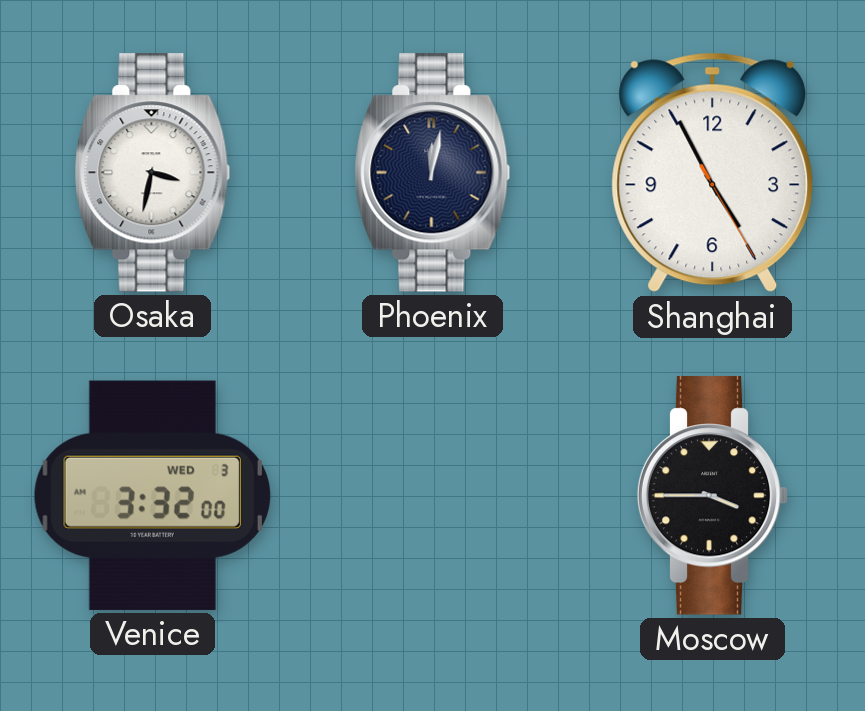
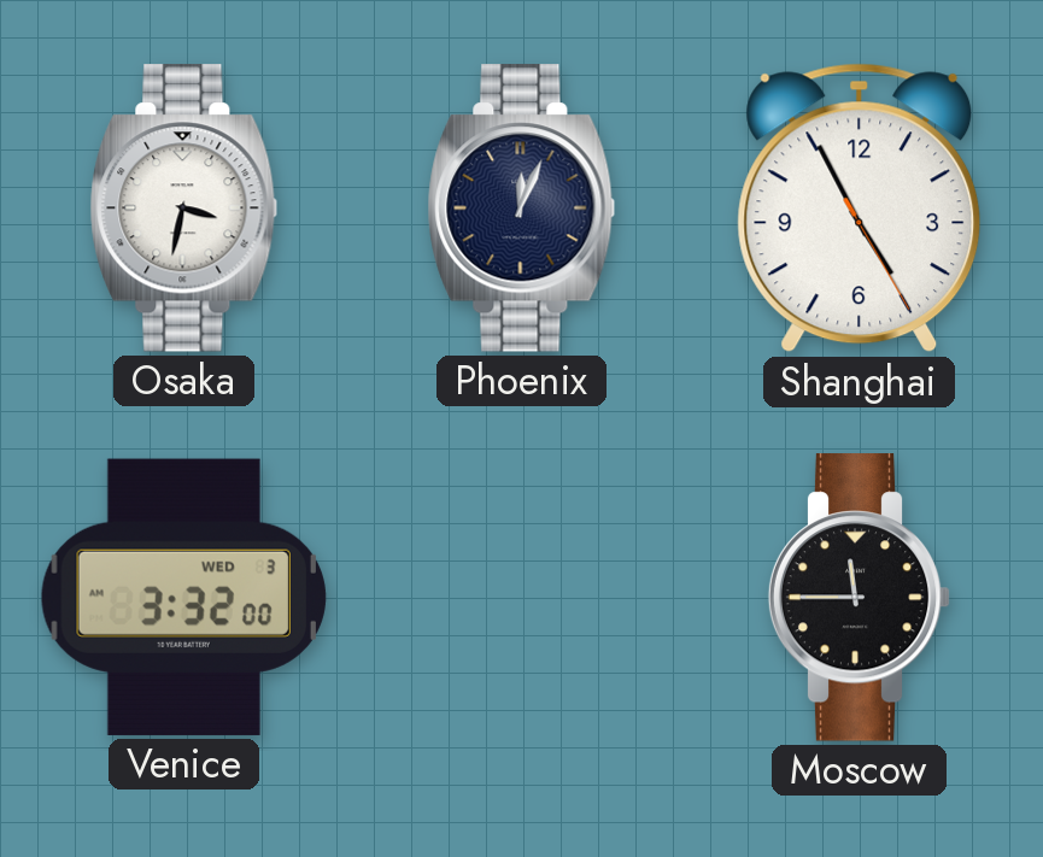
Phoenix: 12:02 -> 12:04 (522, 209)
Moscow: 3:45 -> 11:45 (860, 598)
